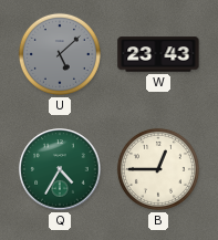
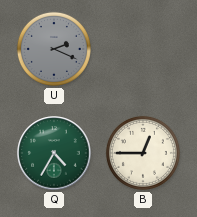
U: 5:08 -> 2:19 (54, 49)
W: 23:43 -> none (158, 54)
